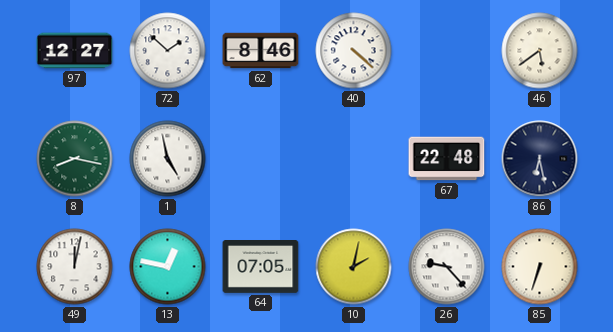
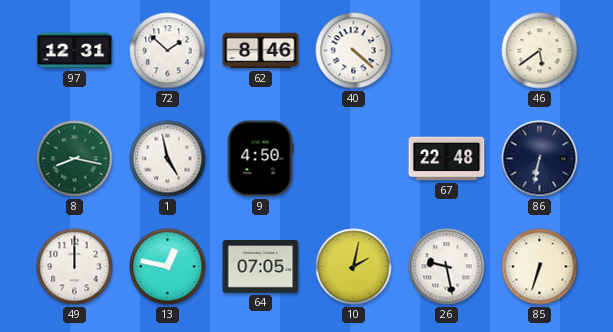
97: 12:27 -> 12:31 (75, 51)
9: none -> 4:50 (260, 159)
86: 6:28 -> 6:32 (540, 159)
49: 12:02 -> 12:00 (75, 267)
26: 9:23 -> 9:28 (447, 267)
